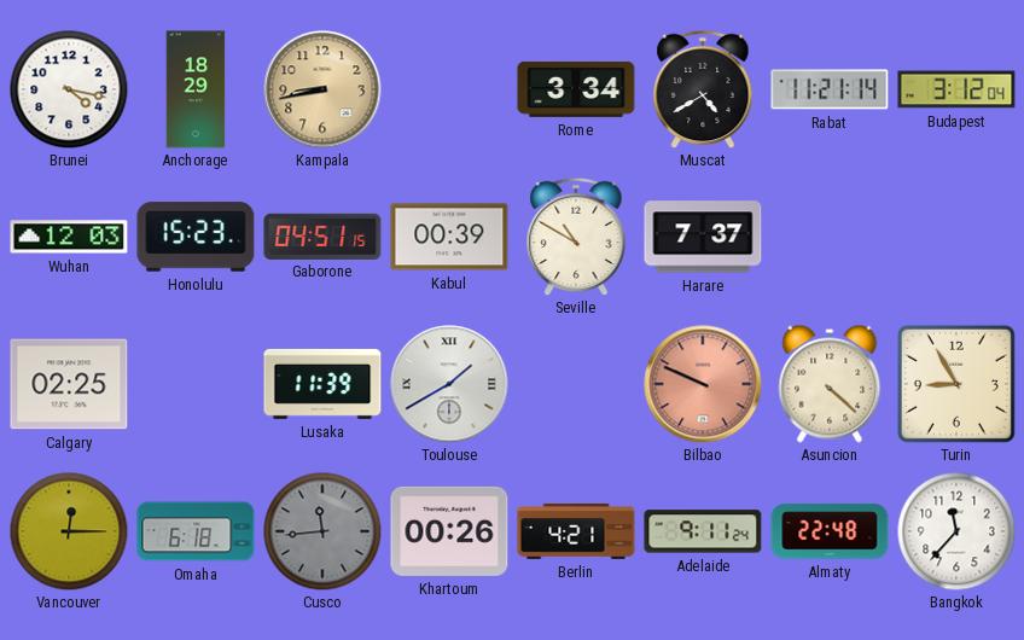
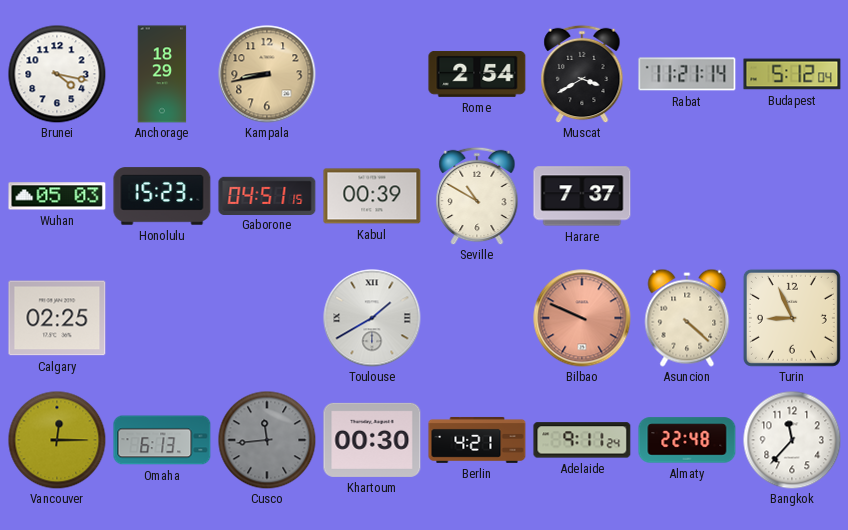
Rome: 3:34 -> 2:54 (477, 74)
Muscat: 4:40 -> 3:40 (582, 74)
Budapest: 3:12 -> 5:12 (792, 74)
Wuhan: 12:03 -> 05:03 (57, 196)
Lusaka: 11:39 -> none (322, 384)
Turin: 8:55 -> 8:56 (792, 318)
Omaha: 6:18 -> 6:13 (162, 440)
Khartoum: 00:26 -> 00:30 (372, 440)
